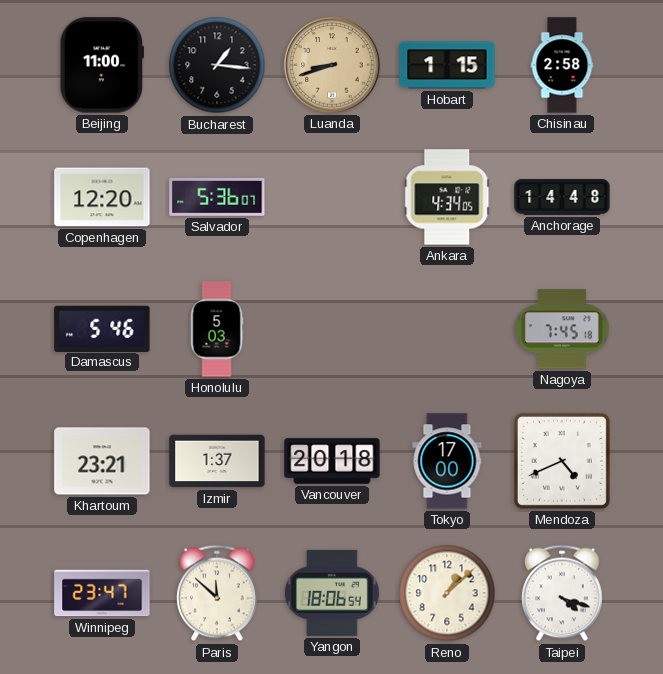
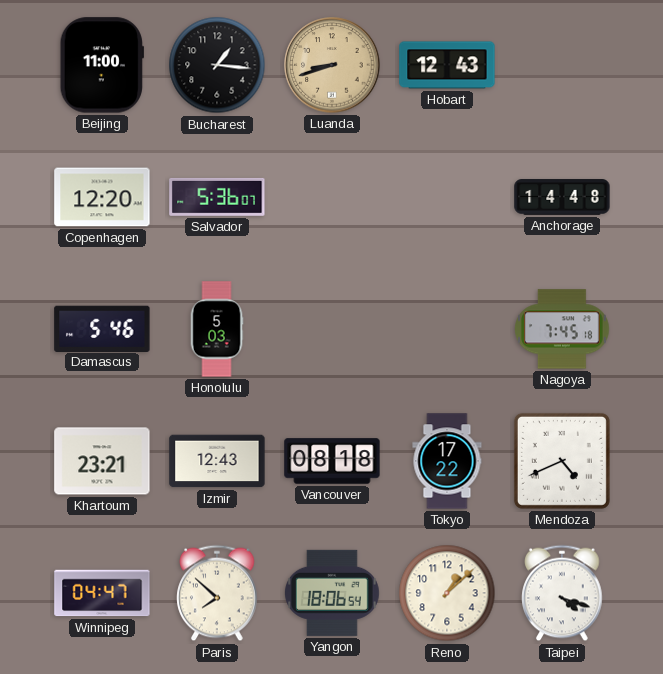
Hobart: 1:15 -> 12:43 (447, 65)
Chisinau: 2:58 -> none (562, 65)
Ankara: 4:34 -> none (447, 197)
Izmir: 1:37 -> 12:43 (217, 461)
Vancouver: 20:18 -> 08:18 (332, 461)
Tokyo: 17:00 -> 17:22 (447, 461)
Winnipeg: 23:47 -> 04:47 (102, 593)
Paris: 11:52 -> 7:52 (217, 593)
